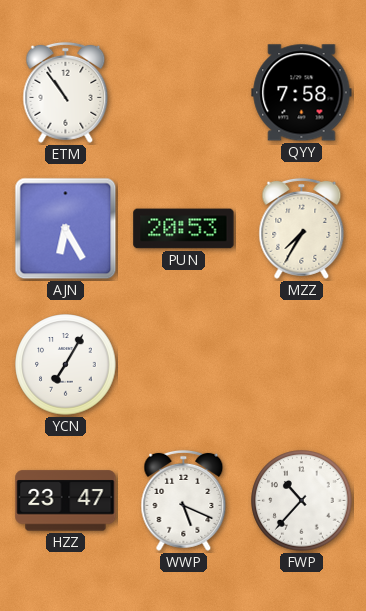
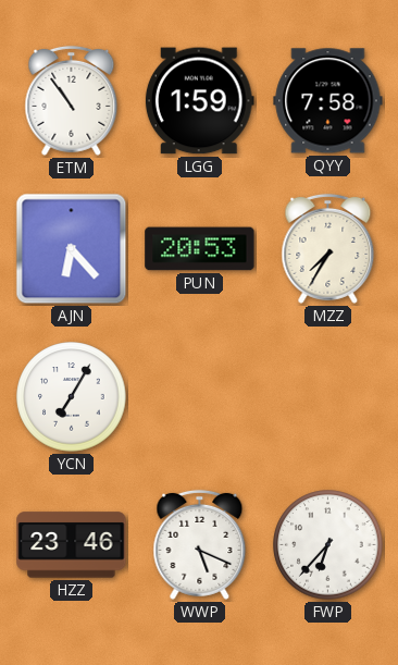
LGG: none -> 1:59 (199, 101)
AJN: 6:25 -> 6:23 (72, 249)
HZZ: 23:47 -> 23:46 (72, 545)
FWP: 10:37 -> 6:37 (328, 545)
